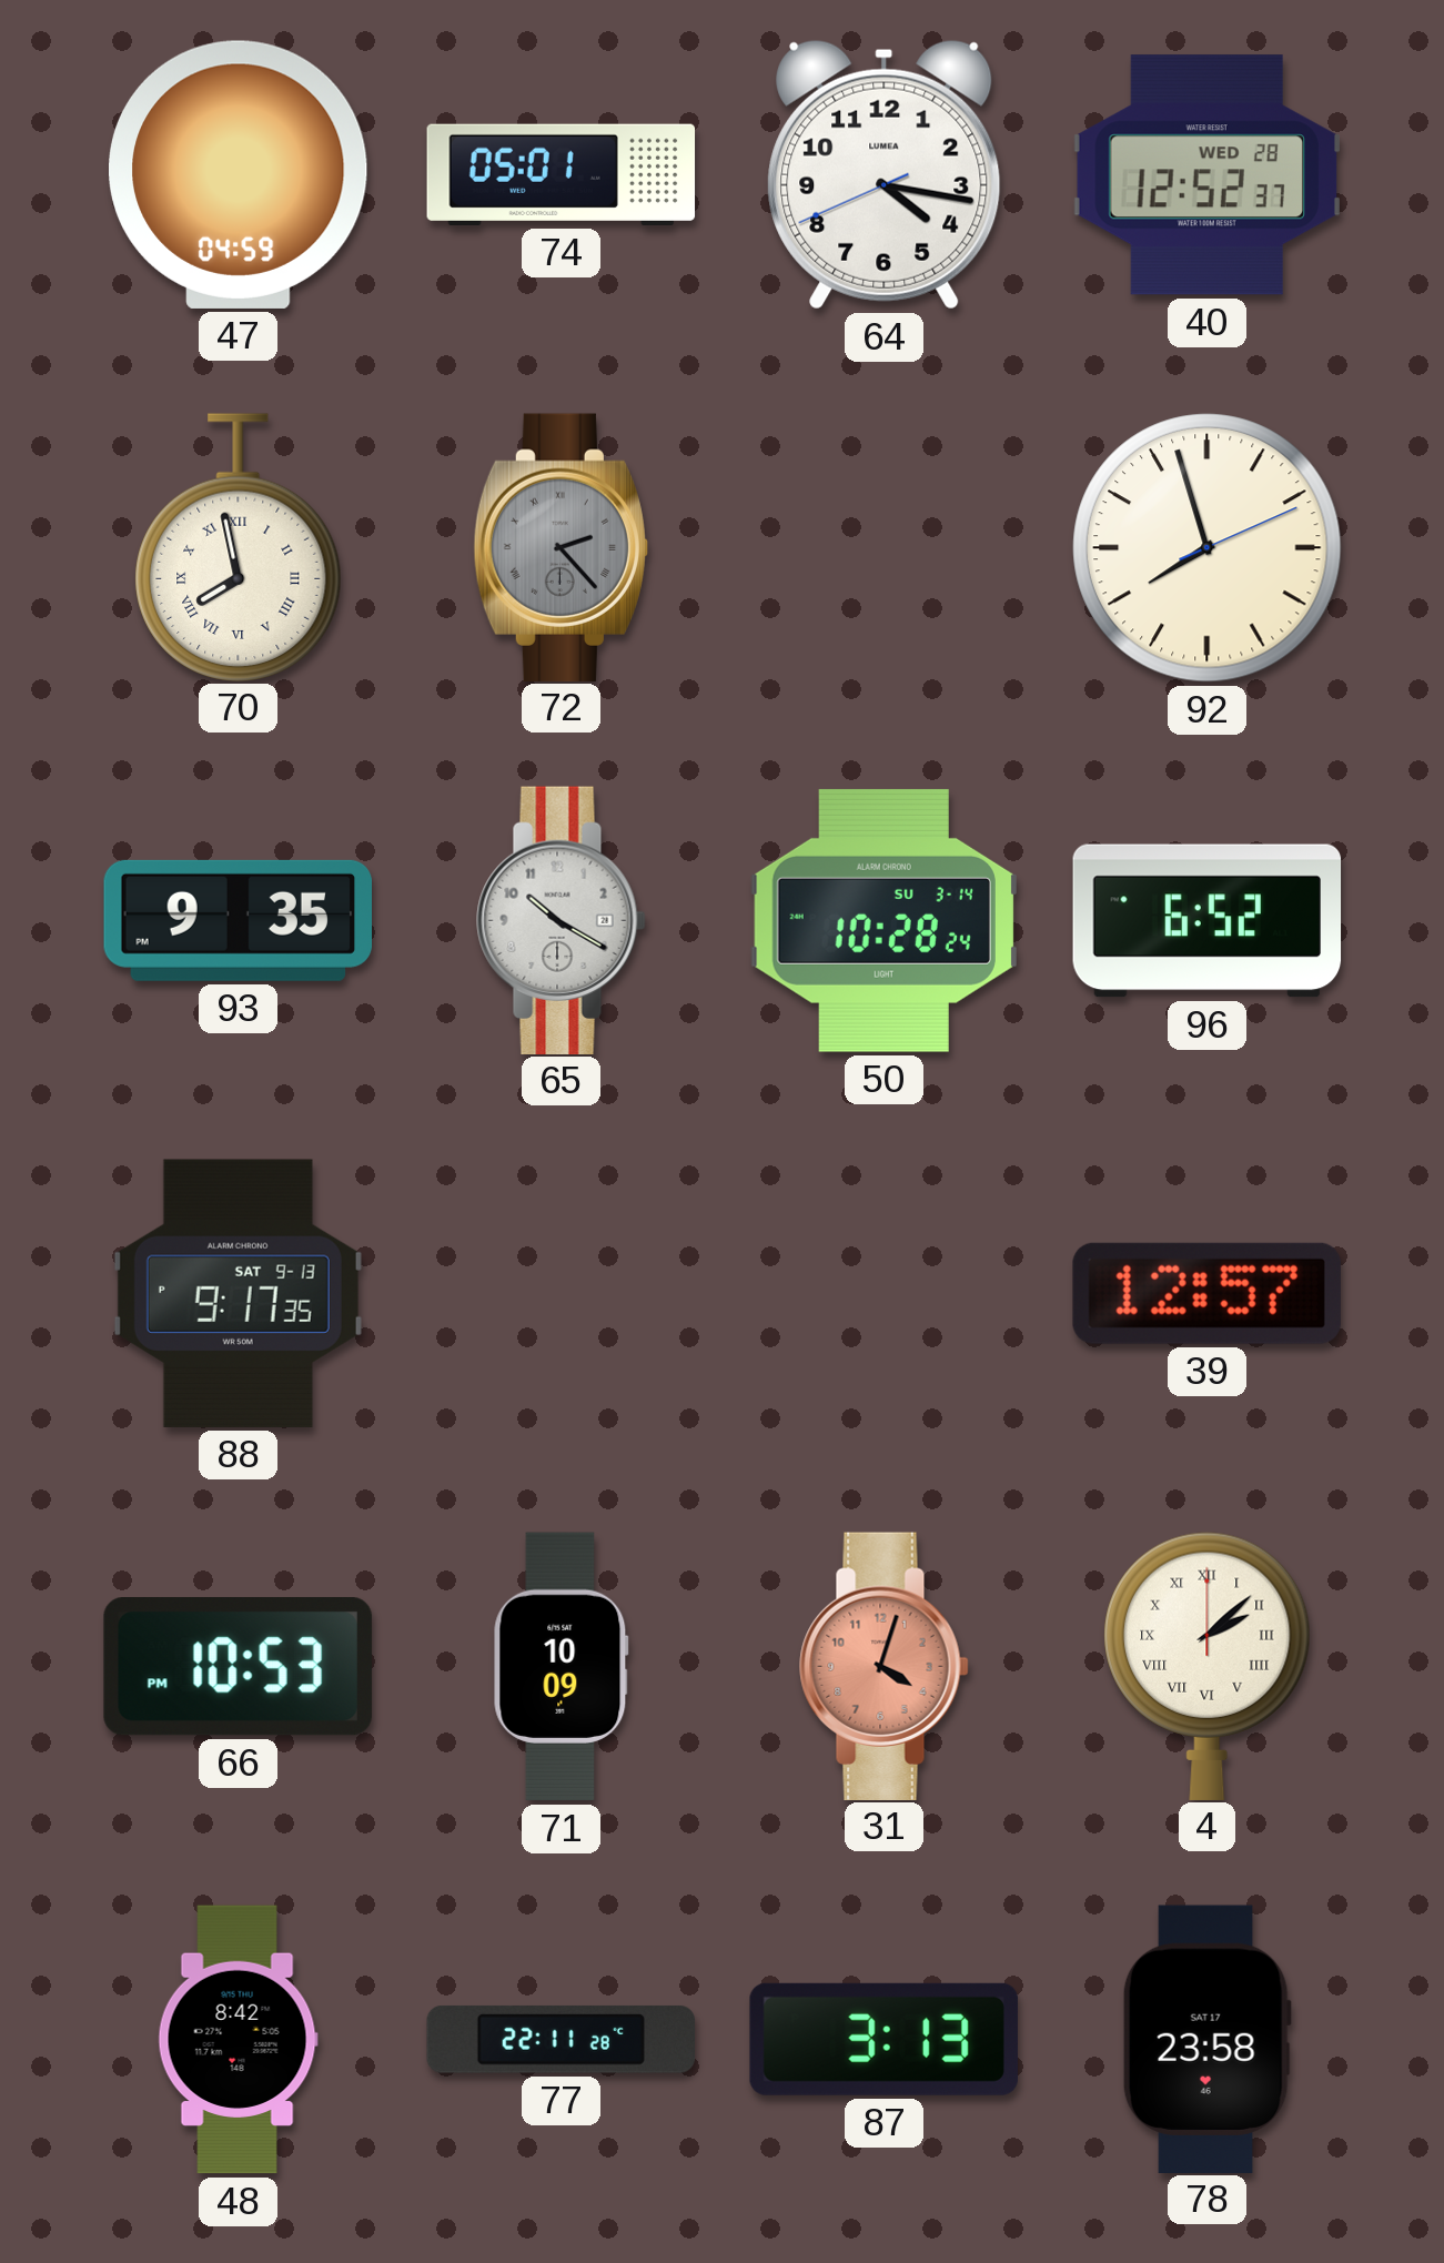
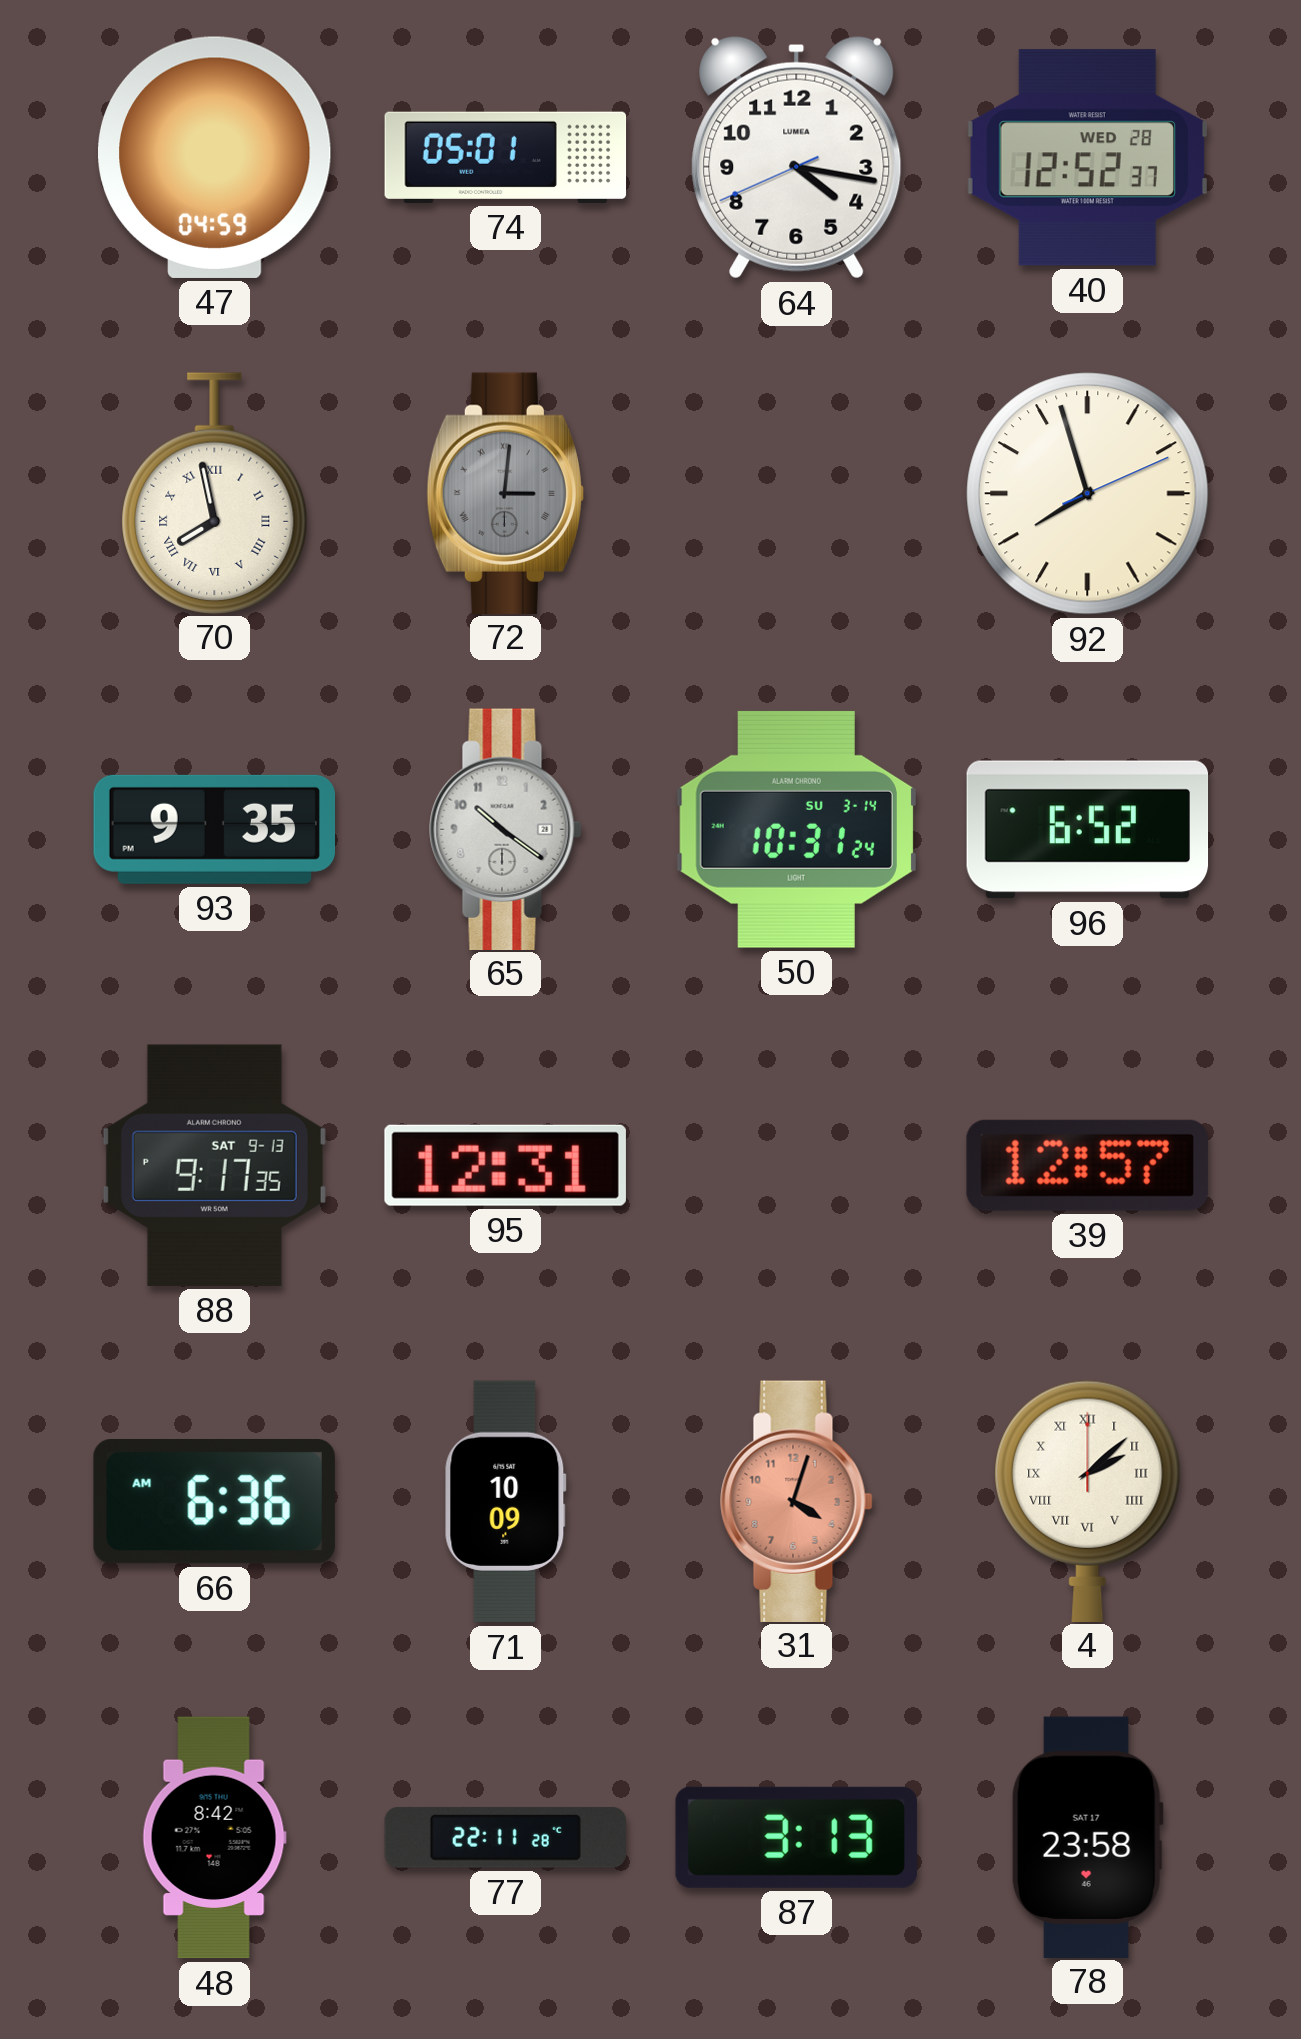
72: 2:23 -> 3:01 (505, 493)
65: 10:20 -> 10:21 (506, 829)
50: 10:28 -> 10:31 (796, 829)
95: none -> 12:31 (505, 1165)
66: 10:53 -> 6:36 (214, 1502)
